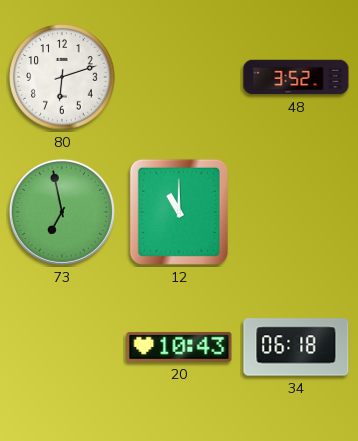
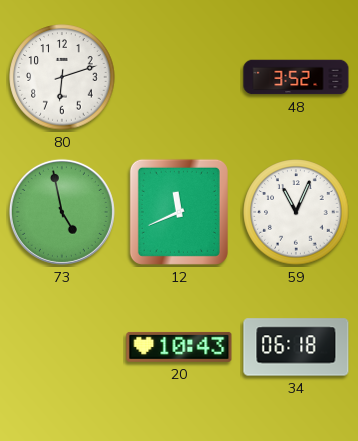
73: 6:58 -> 4:58 (62, 212)
12: 11:00 -> 11:41 (179, 212)
59: none -> 11:04 (296, 212)
